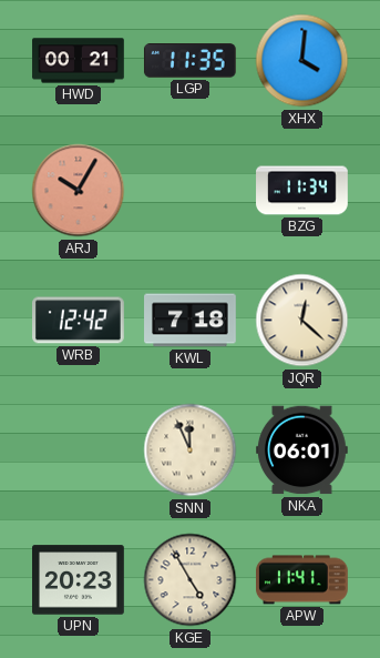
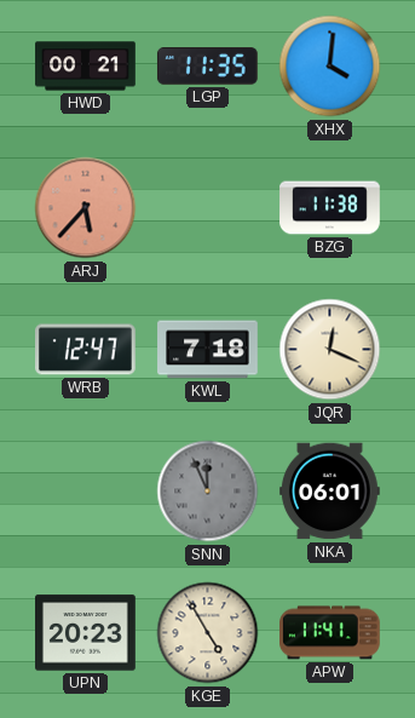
ARJ: 10:05 -> 5:37 (86, 208)
BZG: 11:34 -> 11:38 (330, 208)
WRB: 12:42 -> 12:47 (86, 350)
JQR: 12:22 -> 12:19 (330, 350)
SNN dial: cream -> grey (208, 492)
